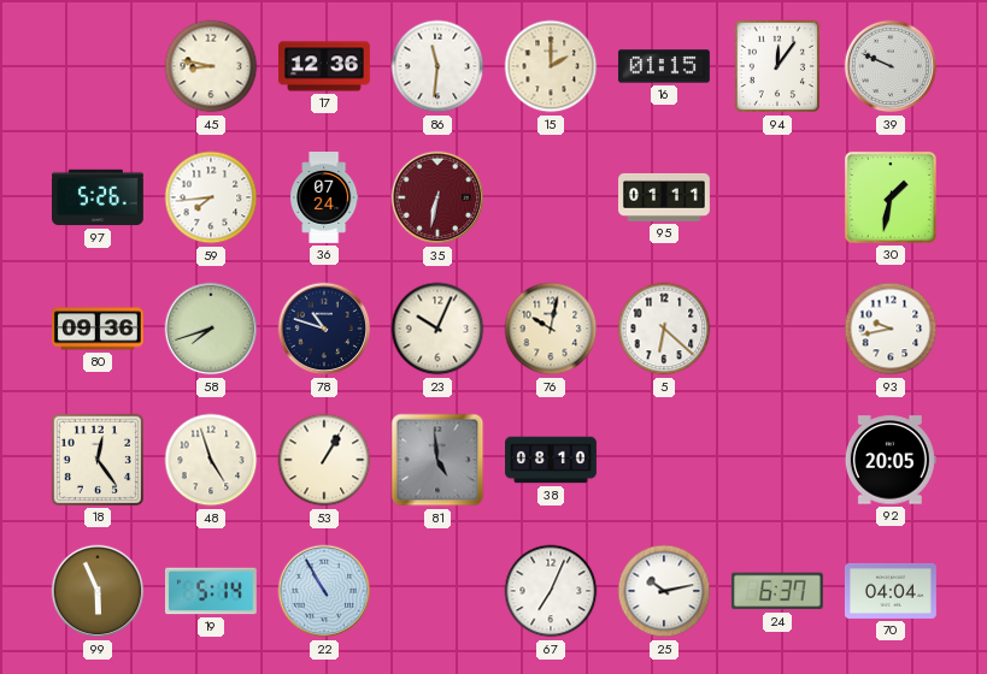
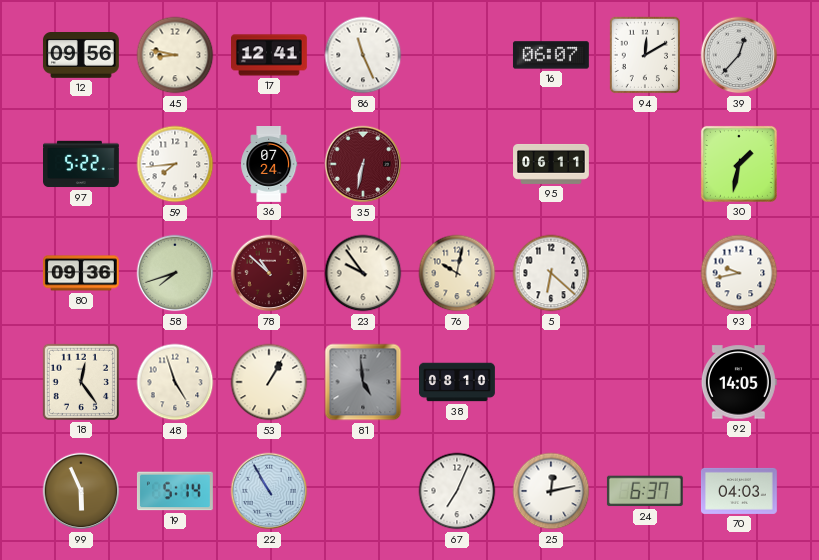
12: none -> 09:56 (81, 56)
17: 12:36 -> 12:41 (270, 55)
86: 11:31 -> 11:26 (363, 55)
15: 2:00 -> none (551, 66)
16: 01:15 -> 06:07 (551, 55)
94: 12:06 -> 12:10 (645, 55)
39: 9:49 -> 12:37 (739, 55)
97: 5:26 -> 5:22 (82, 164)
95: 01:11 -> 06:11 (552, 164)
78: 10:48 -> 10:52 (269, 273)
78 dial: navy -> burgundy (269, 273)
23: 10:04 -> 9:54 (363, 273)
92: 20:05 -> 14:05 (739, 382)
25: 10:13 -> 12:13 (551, 491)
70: 04:04 -> 04:03 (739, 491)
